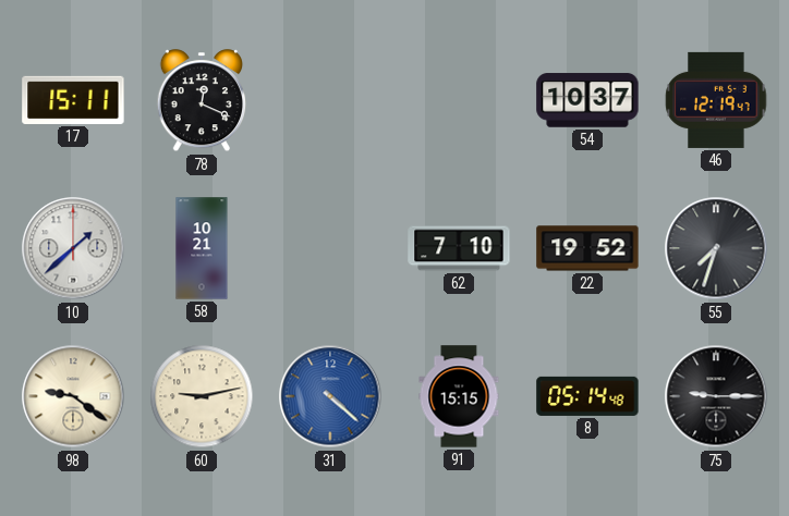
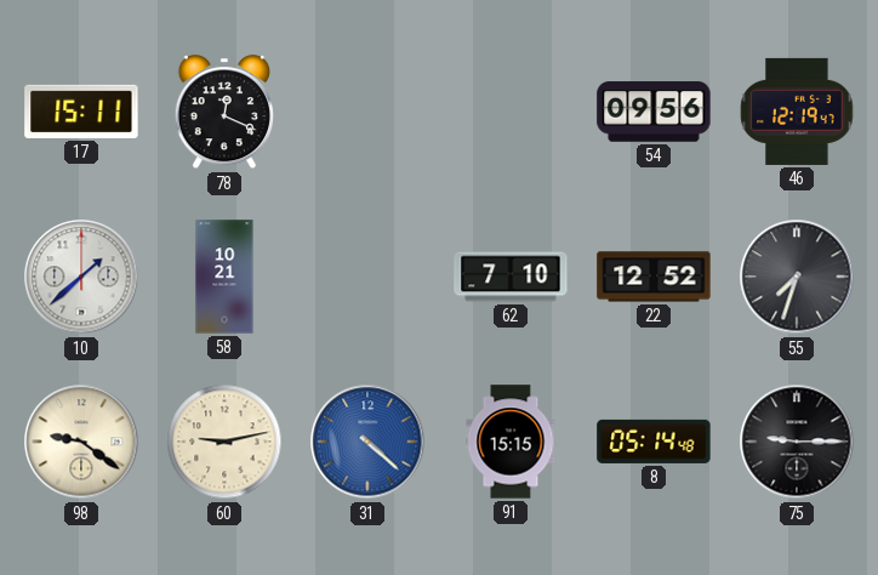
54: 10:37 -> 09:56 (654, 112)
22: 19:52 -> 12:52 (654, 277)
